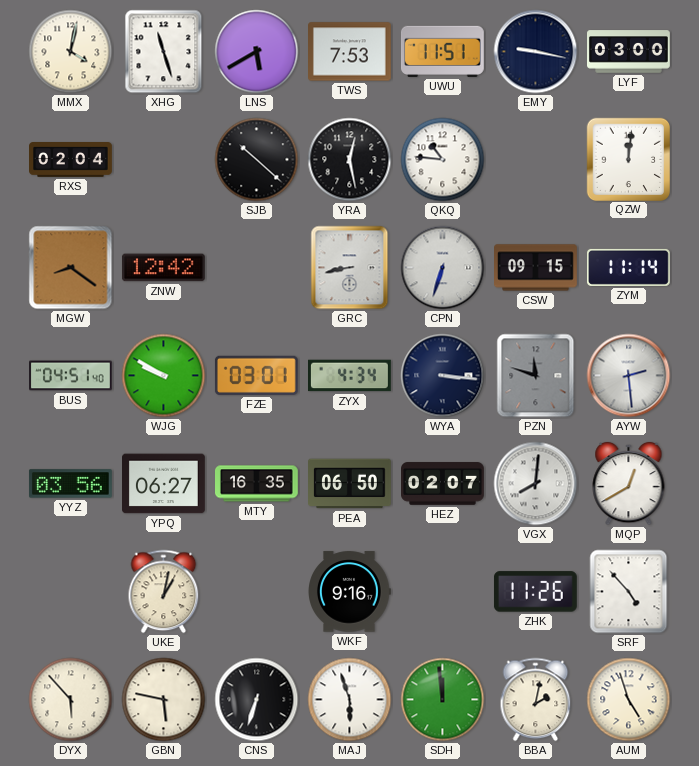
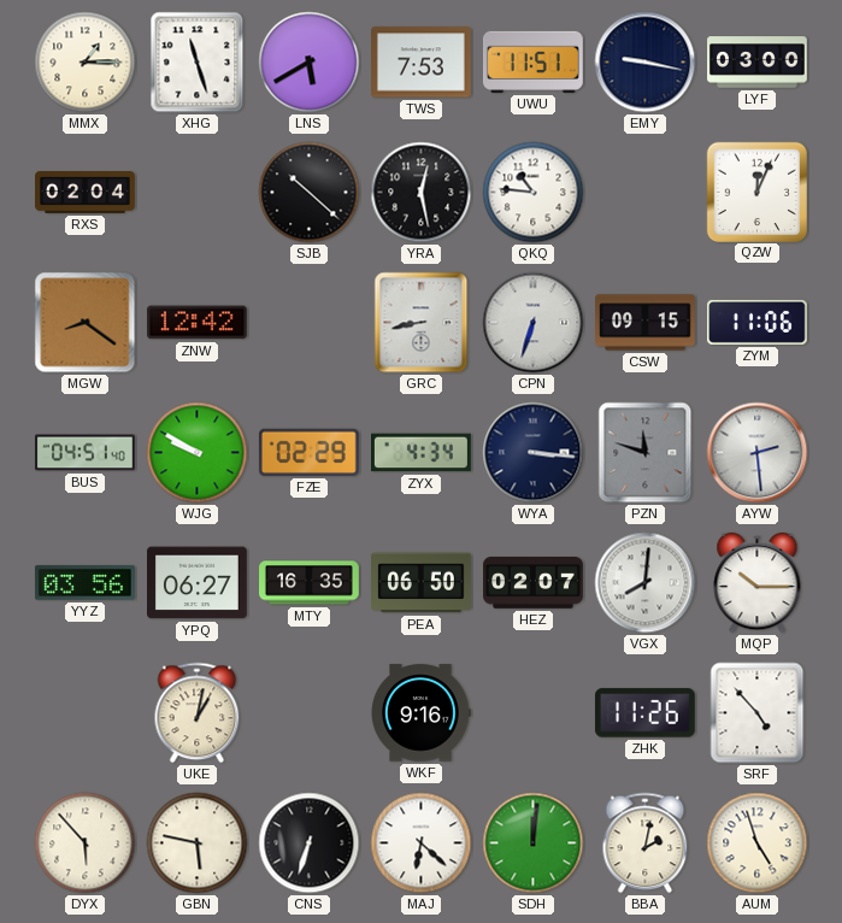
MMX: 4:02 -> 1:15 (86, 63)
QZW: 12:01 -> 12:04 (756, 192)
ZYM: 11:14 -> 11:06 (758, 322)
FZE: 03:01 -> 02:29 (308, 452)
MQP: 12:40 -> 10:15 (758, 583)
MAJ: 5:57 -> 6:22 (422, 843)
SDH: 11:59 -> 12:01 (534, 843)
